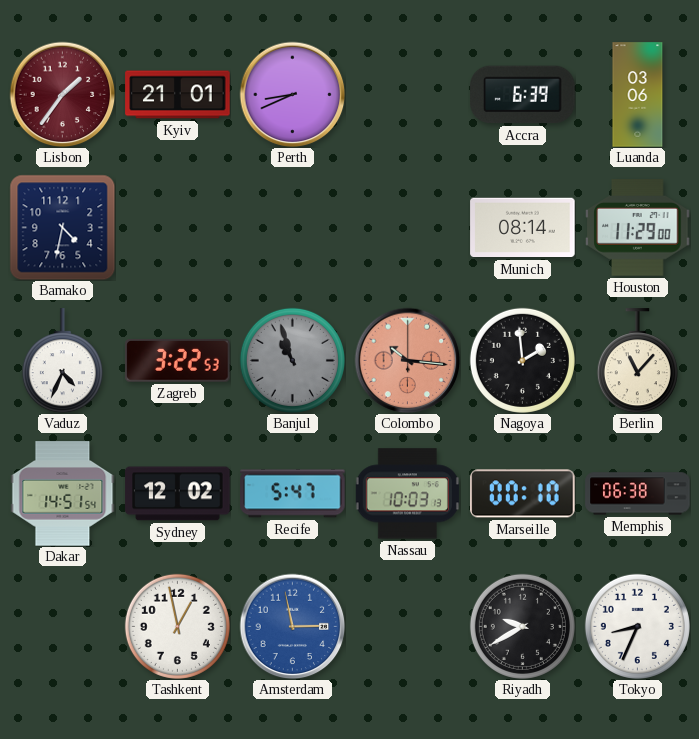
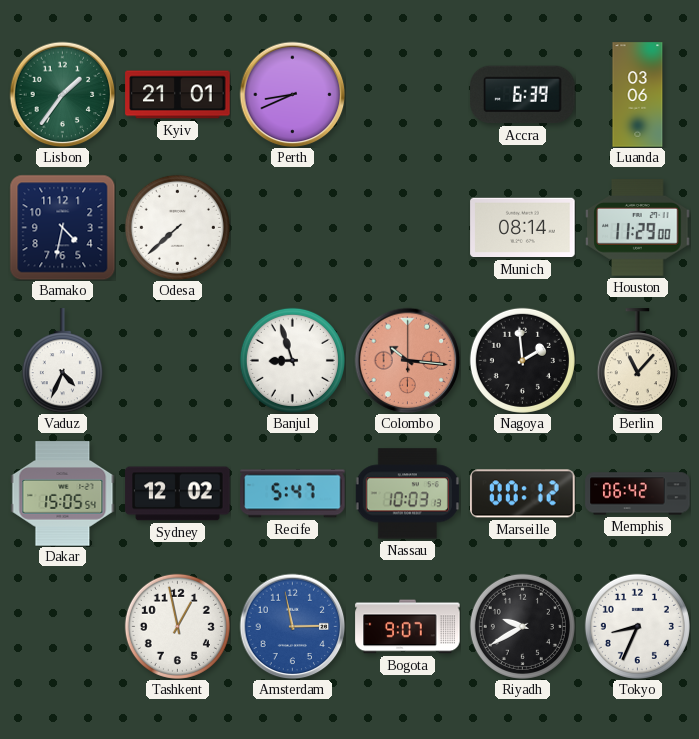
Lisbon dial: burgundy -> green (62, 94)
Odesa: none -> 7:38 (177, 227)
Zagreb: 3:22 -> none (178, 361)
Banjul: 10:57 -> 8:57 (292, 360)
Banjul dial: grey -> white (292, 360)
Dakar: 14:51 -> 15:05 (63, 494)
Marseille: 00:10 -> 00:12 (523, 494)
Memphis: 06:38 -> 06:42 (638, 494)
Bogota: none -> 9:07 (408, 627)
